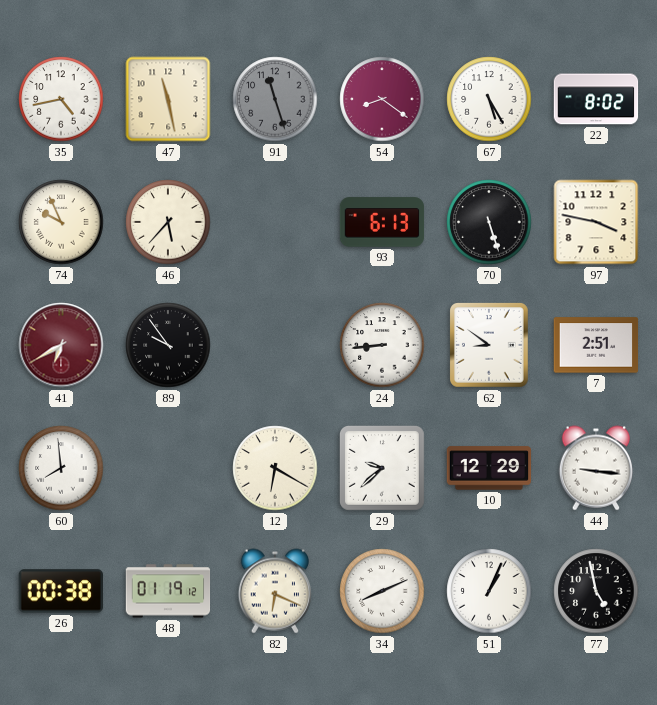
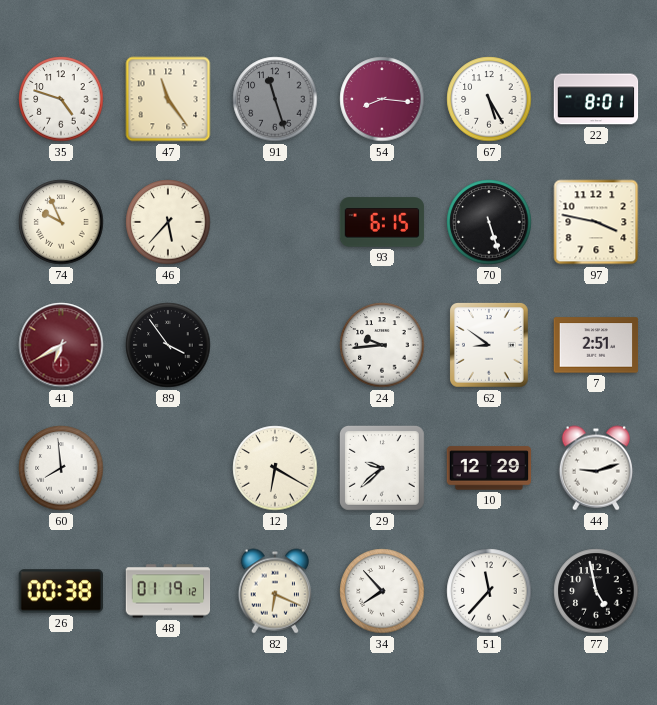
35: 4:43 -> 4:48 (61, 99)
47: 11:28 -> 11:24 (168, 99)
54: 8:21 -> 8:16 (382, 99)
22: 8:02 -> 8:01 (596, 99)
93: 6:13 -> 6:15 (382, 222)
89: 9:54 -> 3:54 (168, 345)
24: 8:44 -> 9:44 (382, 345)
44: 9:16 -> 9:12 (595, 468)
34: 8:11 -> 7:53 (382, 591)
51: 1:04 -> 11:37 (489, 591)
